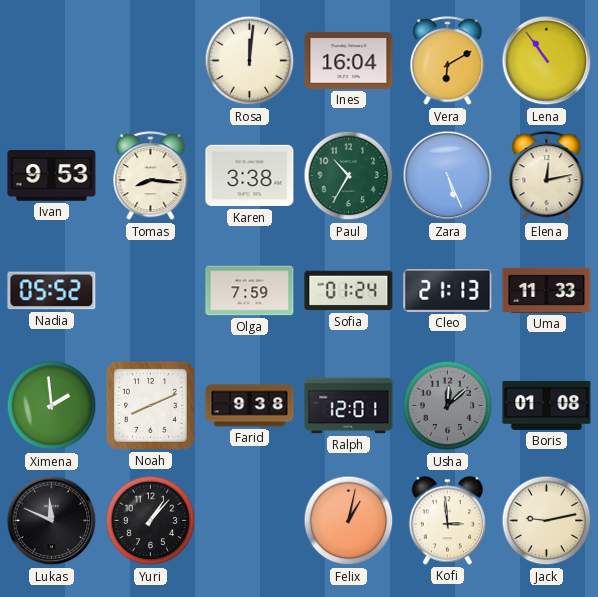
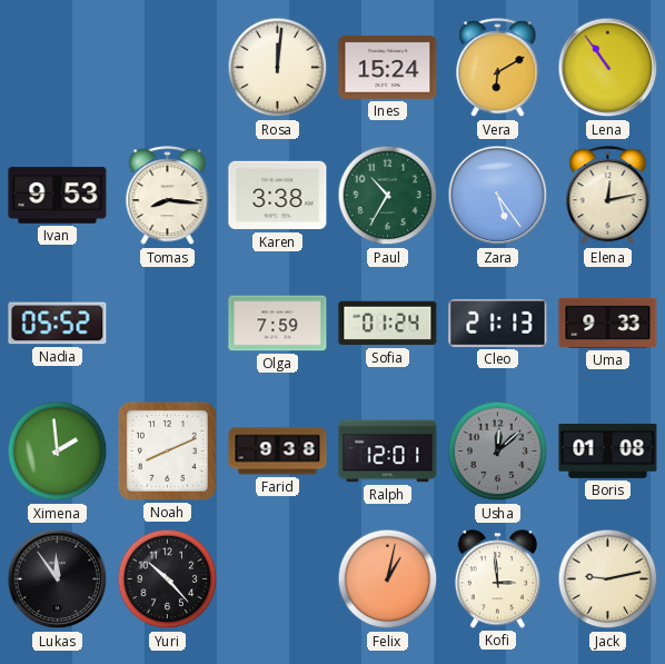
Ines: 16:04 -> 15:24 (388, 67)
Zara: 5:26 -> 5:24 (498, 196)
Uma: 11:33 -> 9:33 (608, 323)
Lukas: 11:49 -> 11:54 (58, 579)
Yuri: 1:07 -> 10:23 (168, 579)
